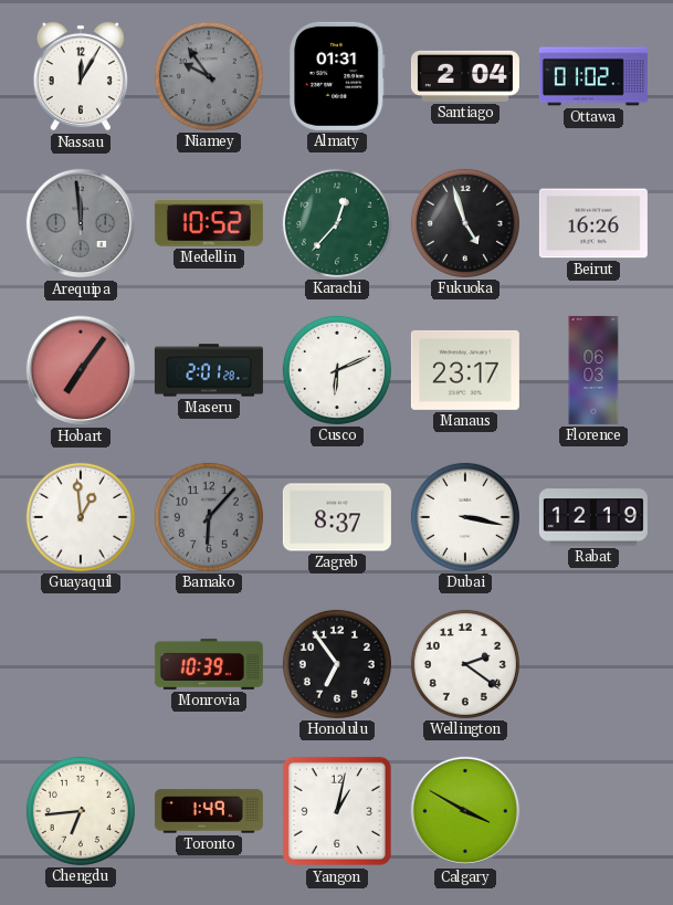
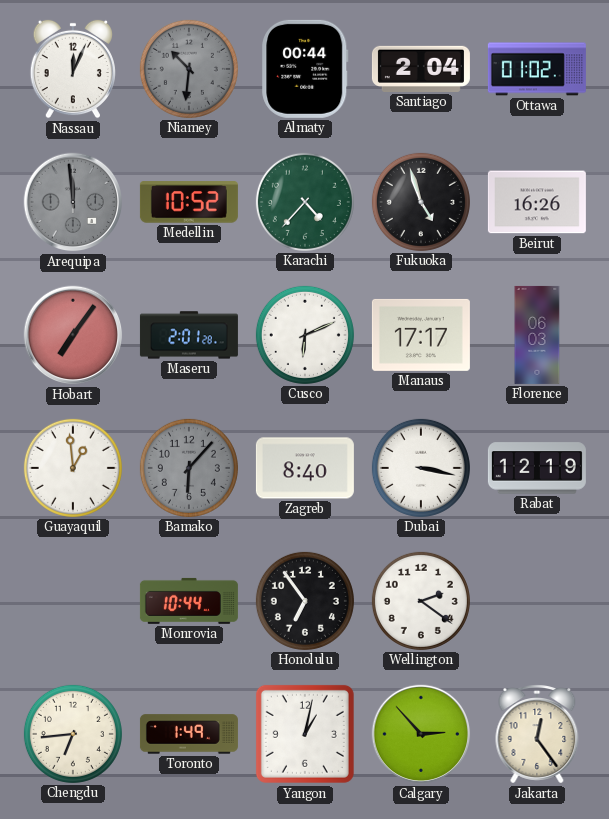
Nassau: 12:05 -> 12:04 (73, 69)
Niamey: 9:54 -> 10:31 (189, 69)
Almaty: 01:31 -> 00:44 (305, 69)
Karachi: 12:37 -> 4:37 (305, 202)
Manaus: 23:17 -> 17:17 (421, 335)
Zagreb: 8:37 -> 8:40 (305, 468)
Monrovia: 10:39 -> 10:44 (189, 601)
Calgary: 3:50 -> 2:53 (421, 734)
Jakarta: none -> 12:24 (537, 734)
